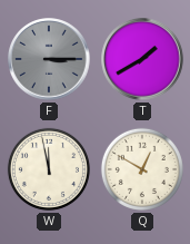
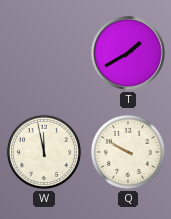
F: 3:15 -> none (49, 59)
Q: 12:50 -> 9:50 (128, 152)
